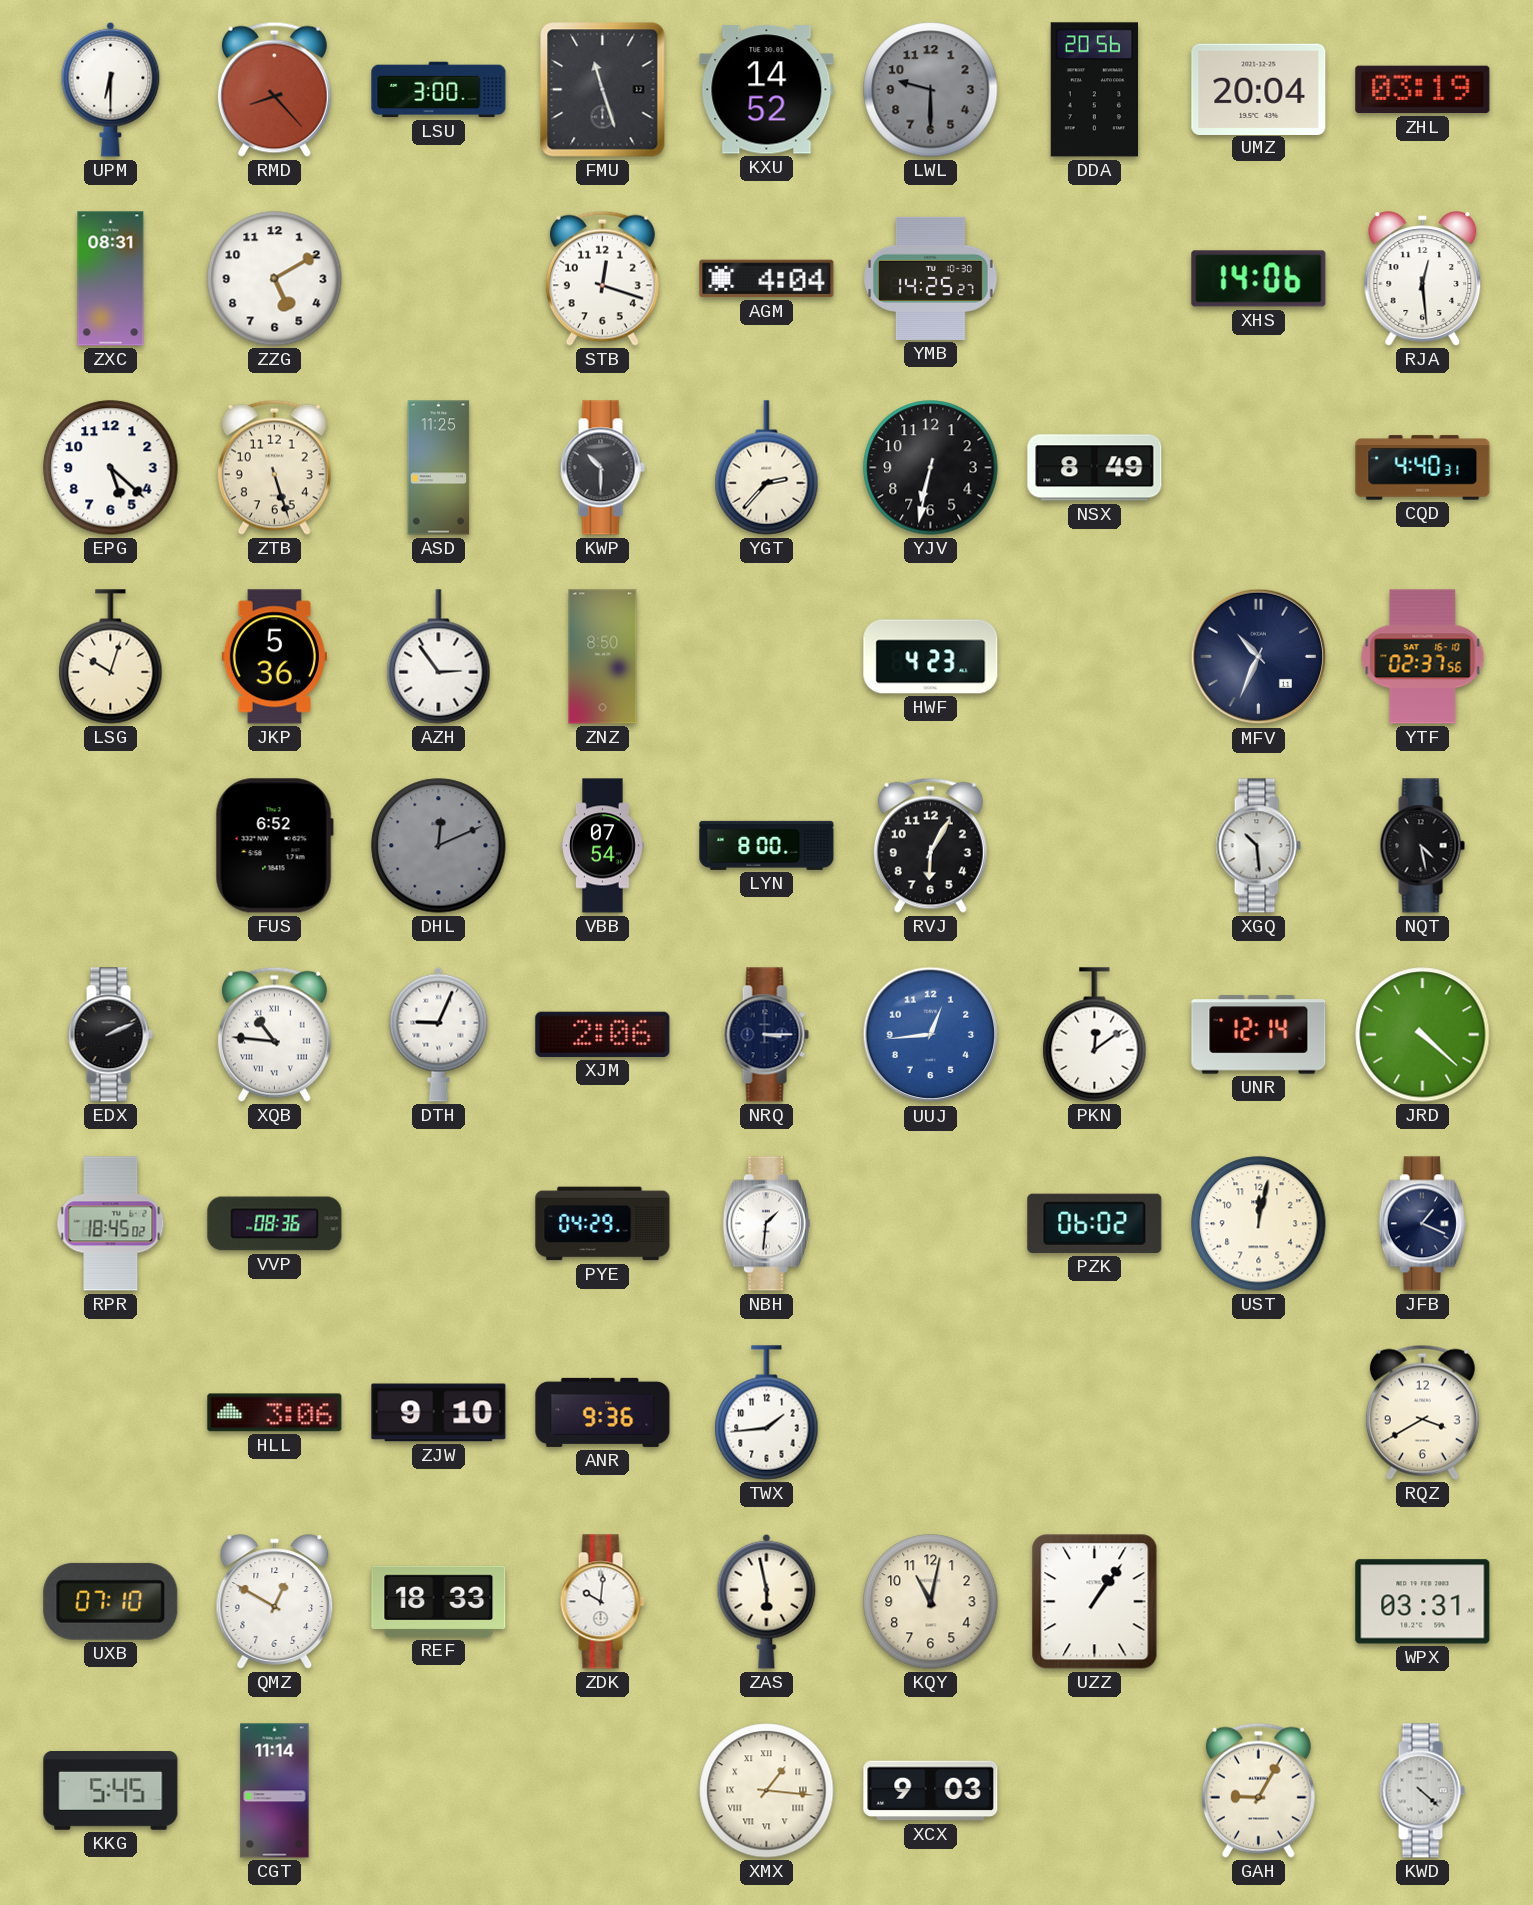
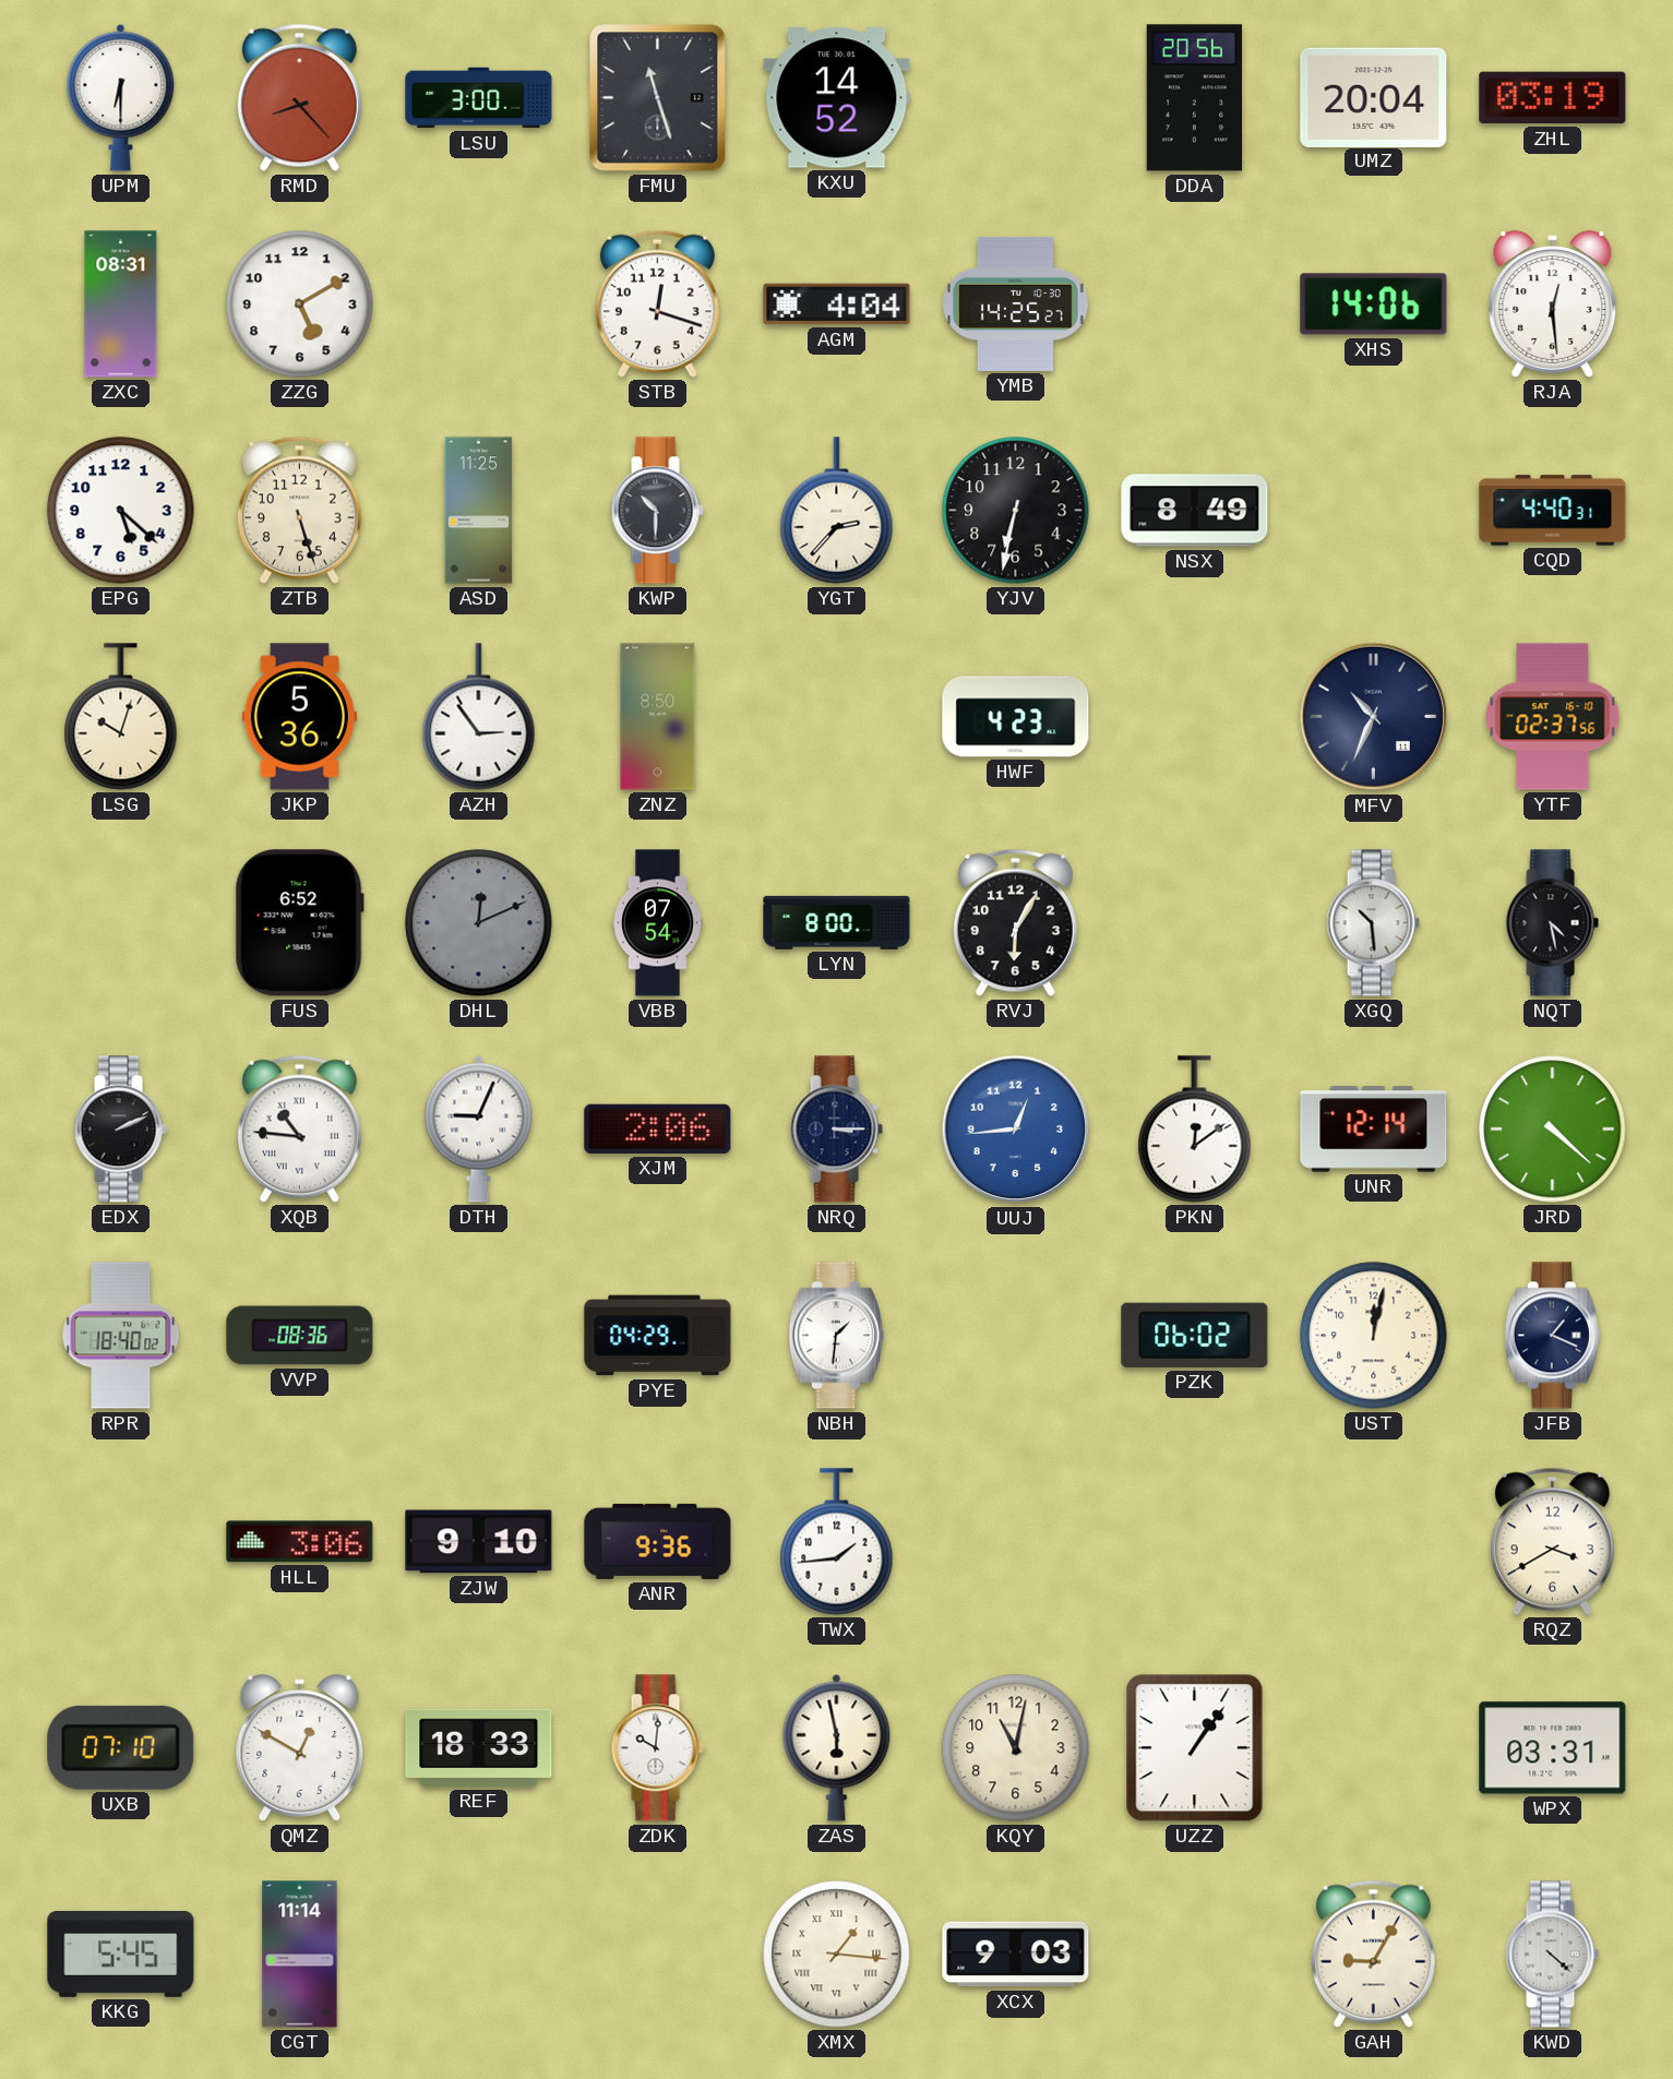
LWL: 9:30 -> none (931, 90)
RPR: 18:45 -> 18:40 (121, 1336)
